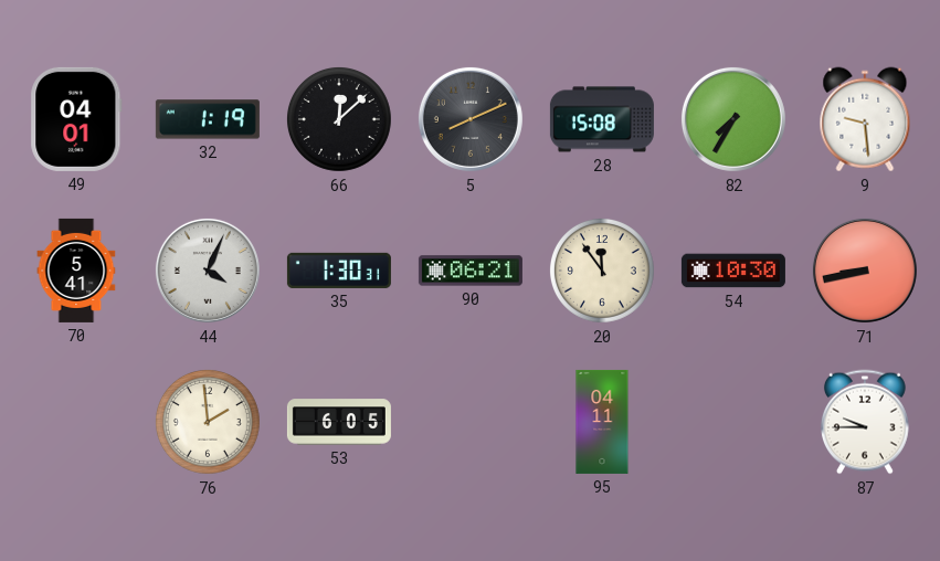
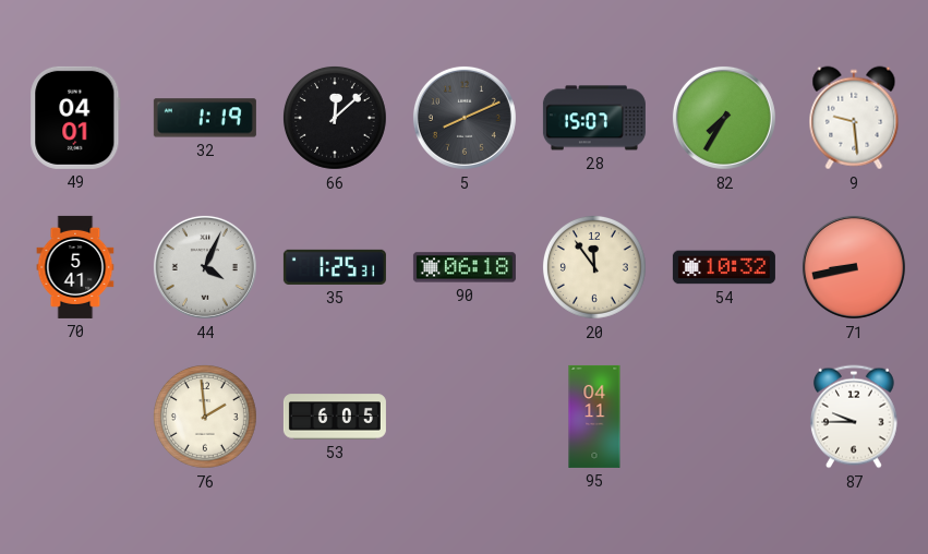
28: 15:08 -> 15:07 (594, 118)
35: 1:30 -> 1:25 (335, 267)
90: 06:21 -> 06:18 (465, 267)
54: 10:30 -> 10:32 (724, 267)
